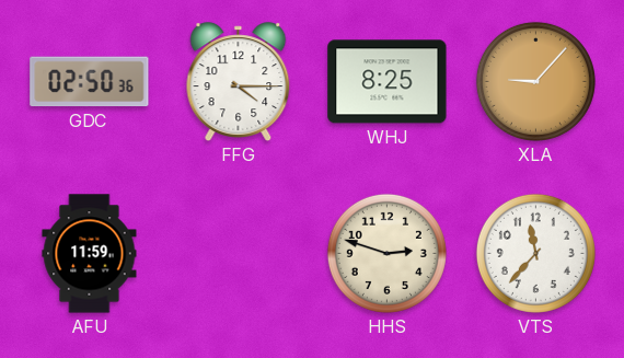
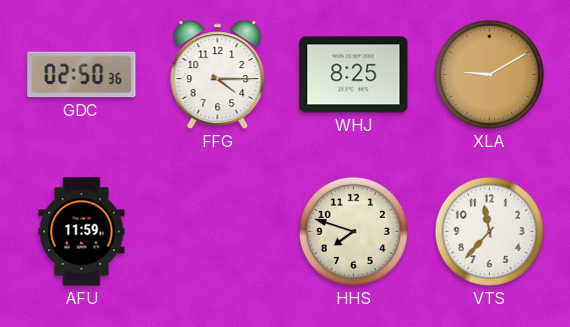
XLA: 9:07 -> 9:10 (489, 74)
HHS: 2:48 -> 7:48 (353, 231)
